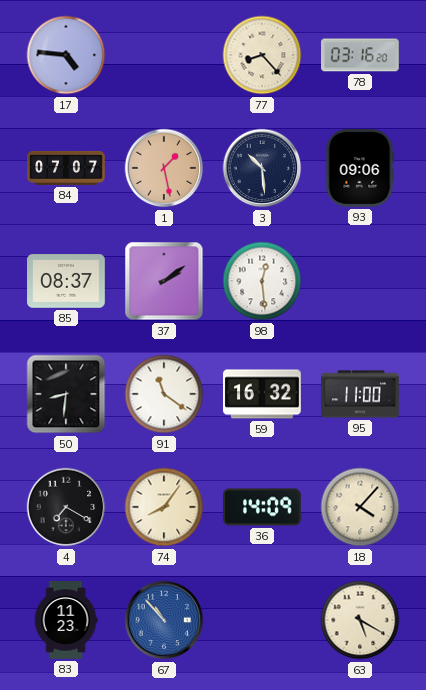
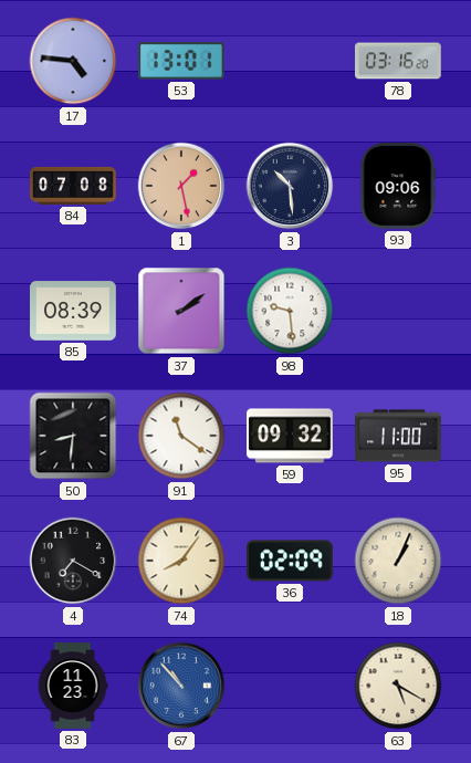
53: none -> 13:01 (181, 62)
77: 8:23 -> none (262, 55)
84: 07:07 -> 07:08 (73, 186)
85: 08:37 -> 08:39 (73, 311)
98: 12:29 -> 9:29 (290, 311)
59: 16:32 -> 09:32 (290, 436)
36: 14:09 -> 02:09 (290, 561)
18: 4:07 -> 1:04 (398, 561)
